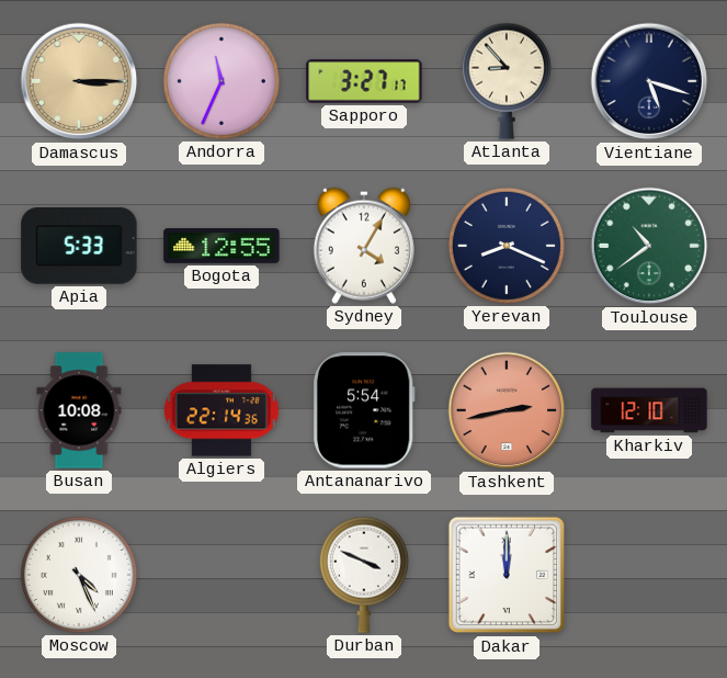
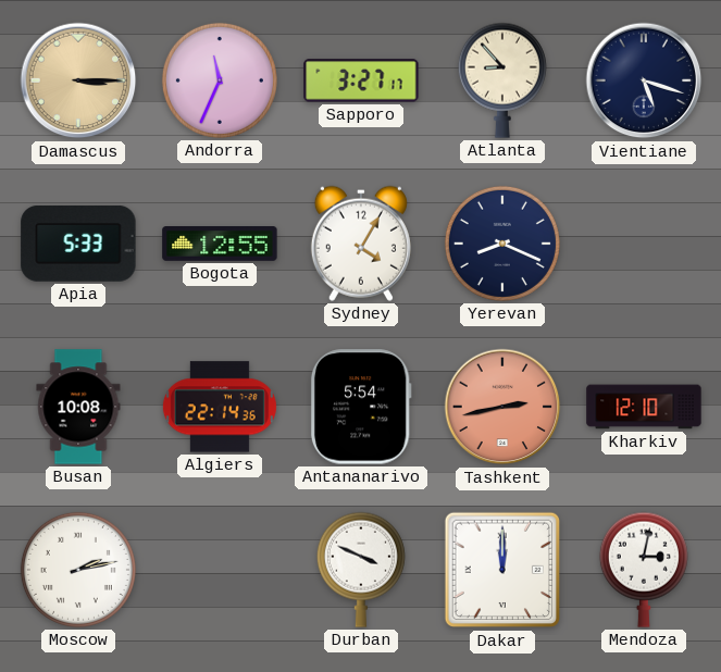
Toulouse: 10:39 -> none (649, 246)
Moscow: 4:26 -> 2:13 (78, 570)
Mendoza: none -> 3:02 (644, 570)
